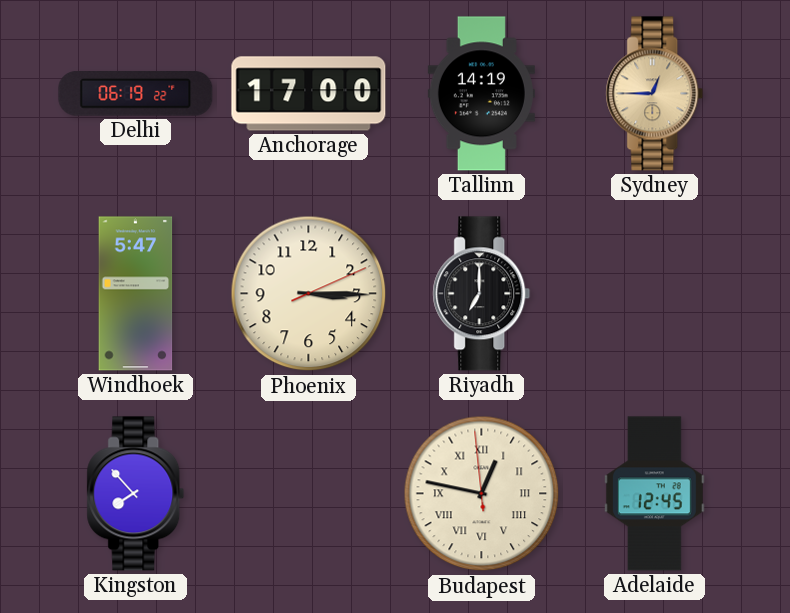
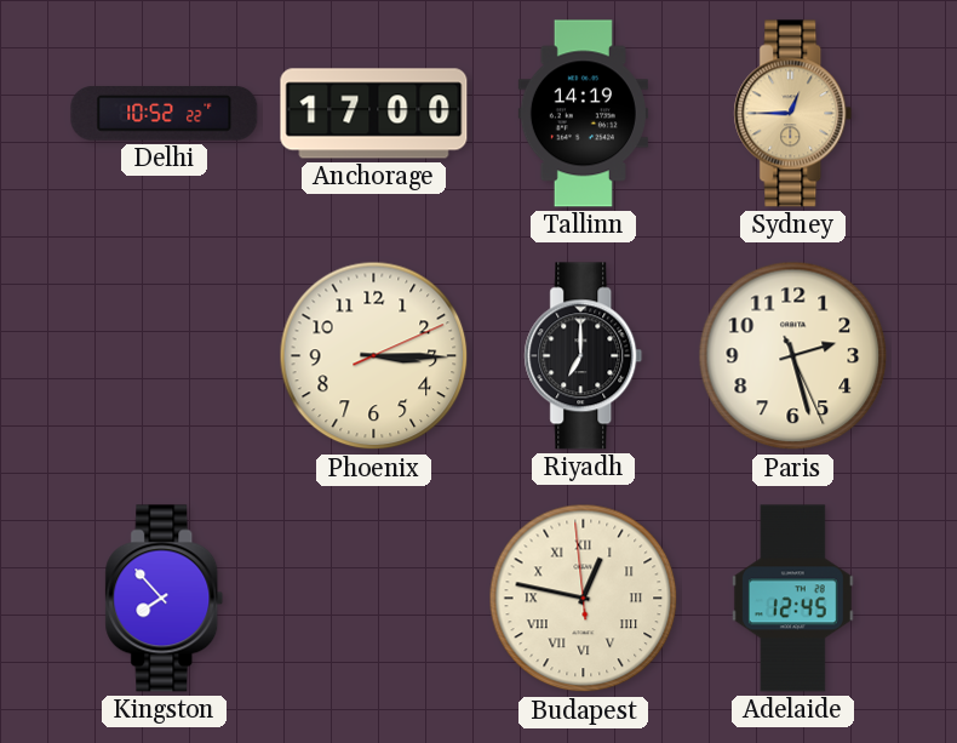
Delhi: 06:19 -> 10:52 (165, 114)
Windhoek: 5:47 -> none (136, 294)
Paris: none -> 2:27 (793, 356)
